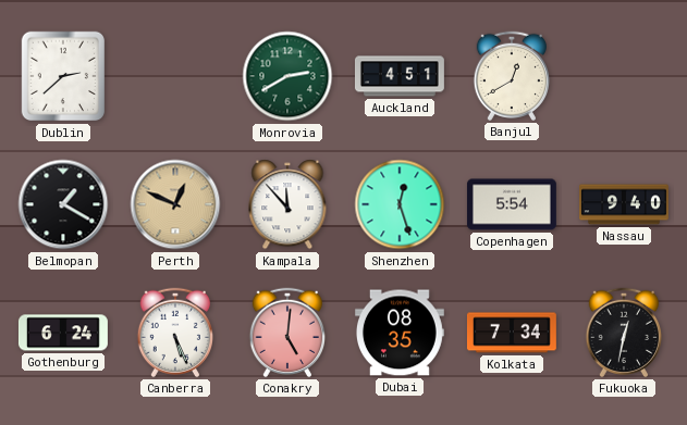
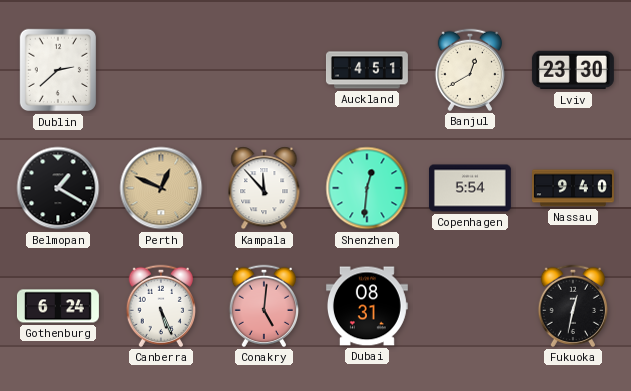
Monrovia: 2:40 -> none (287, 76)
Lviv: none -> 23:30 (573, 70)
Shenzhen: 12:27 -> 12:31 (367, 188)
Dubai: 08:35 -> 08:31 (367, 306)
Kolkata: 7:34 -> none (512, 333)
